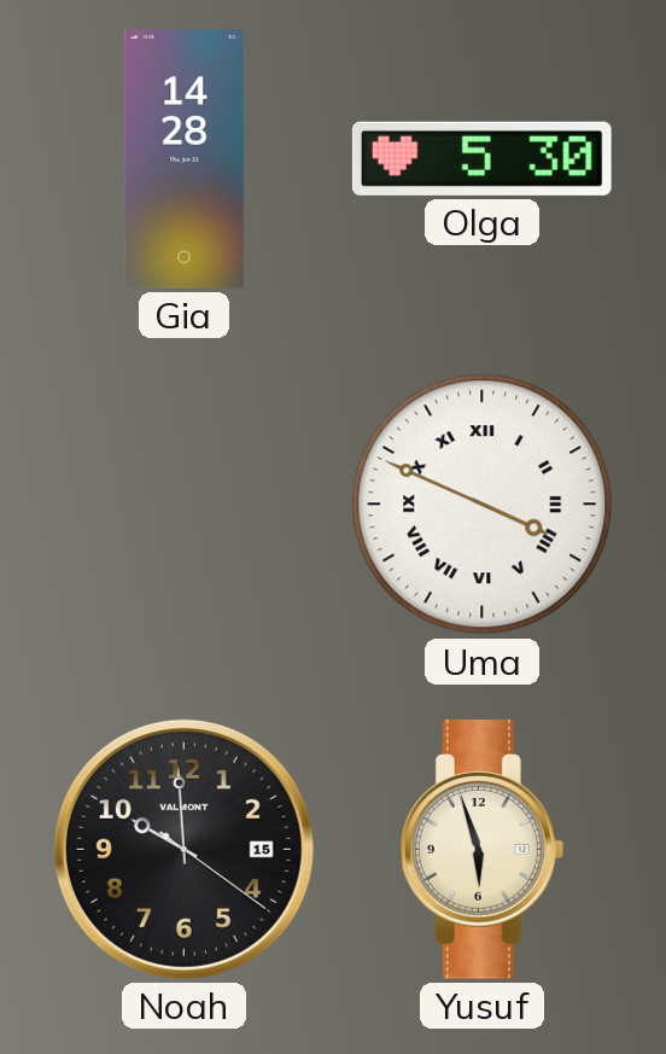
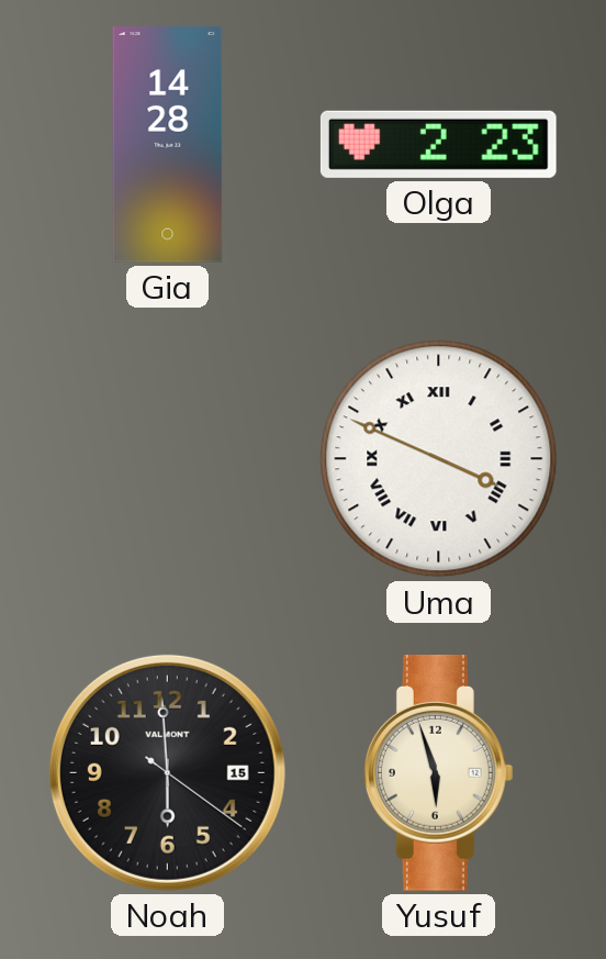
Olga: 5:30 -> 2:23 (438, 144)
Noah: 9:59 -> 5:59 (167, 772)
